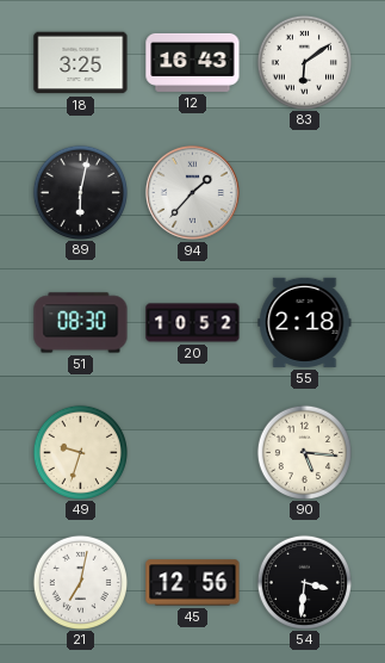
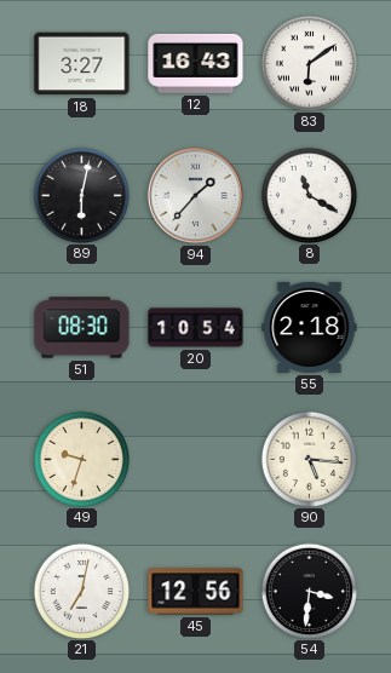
18: 3:25 -> 3:27 (82, 64)
8: none -> 11:20 (309, 195)
20: 10:52 -> 10:54 (196, 328)
